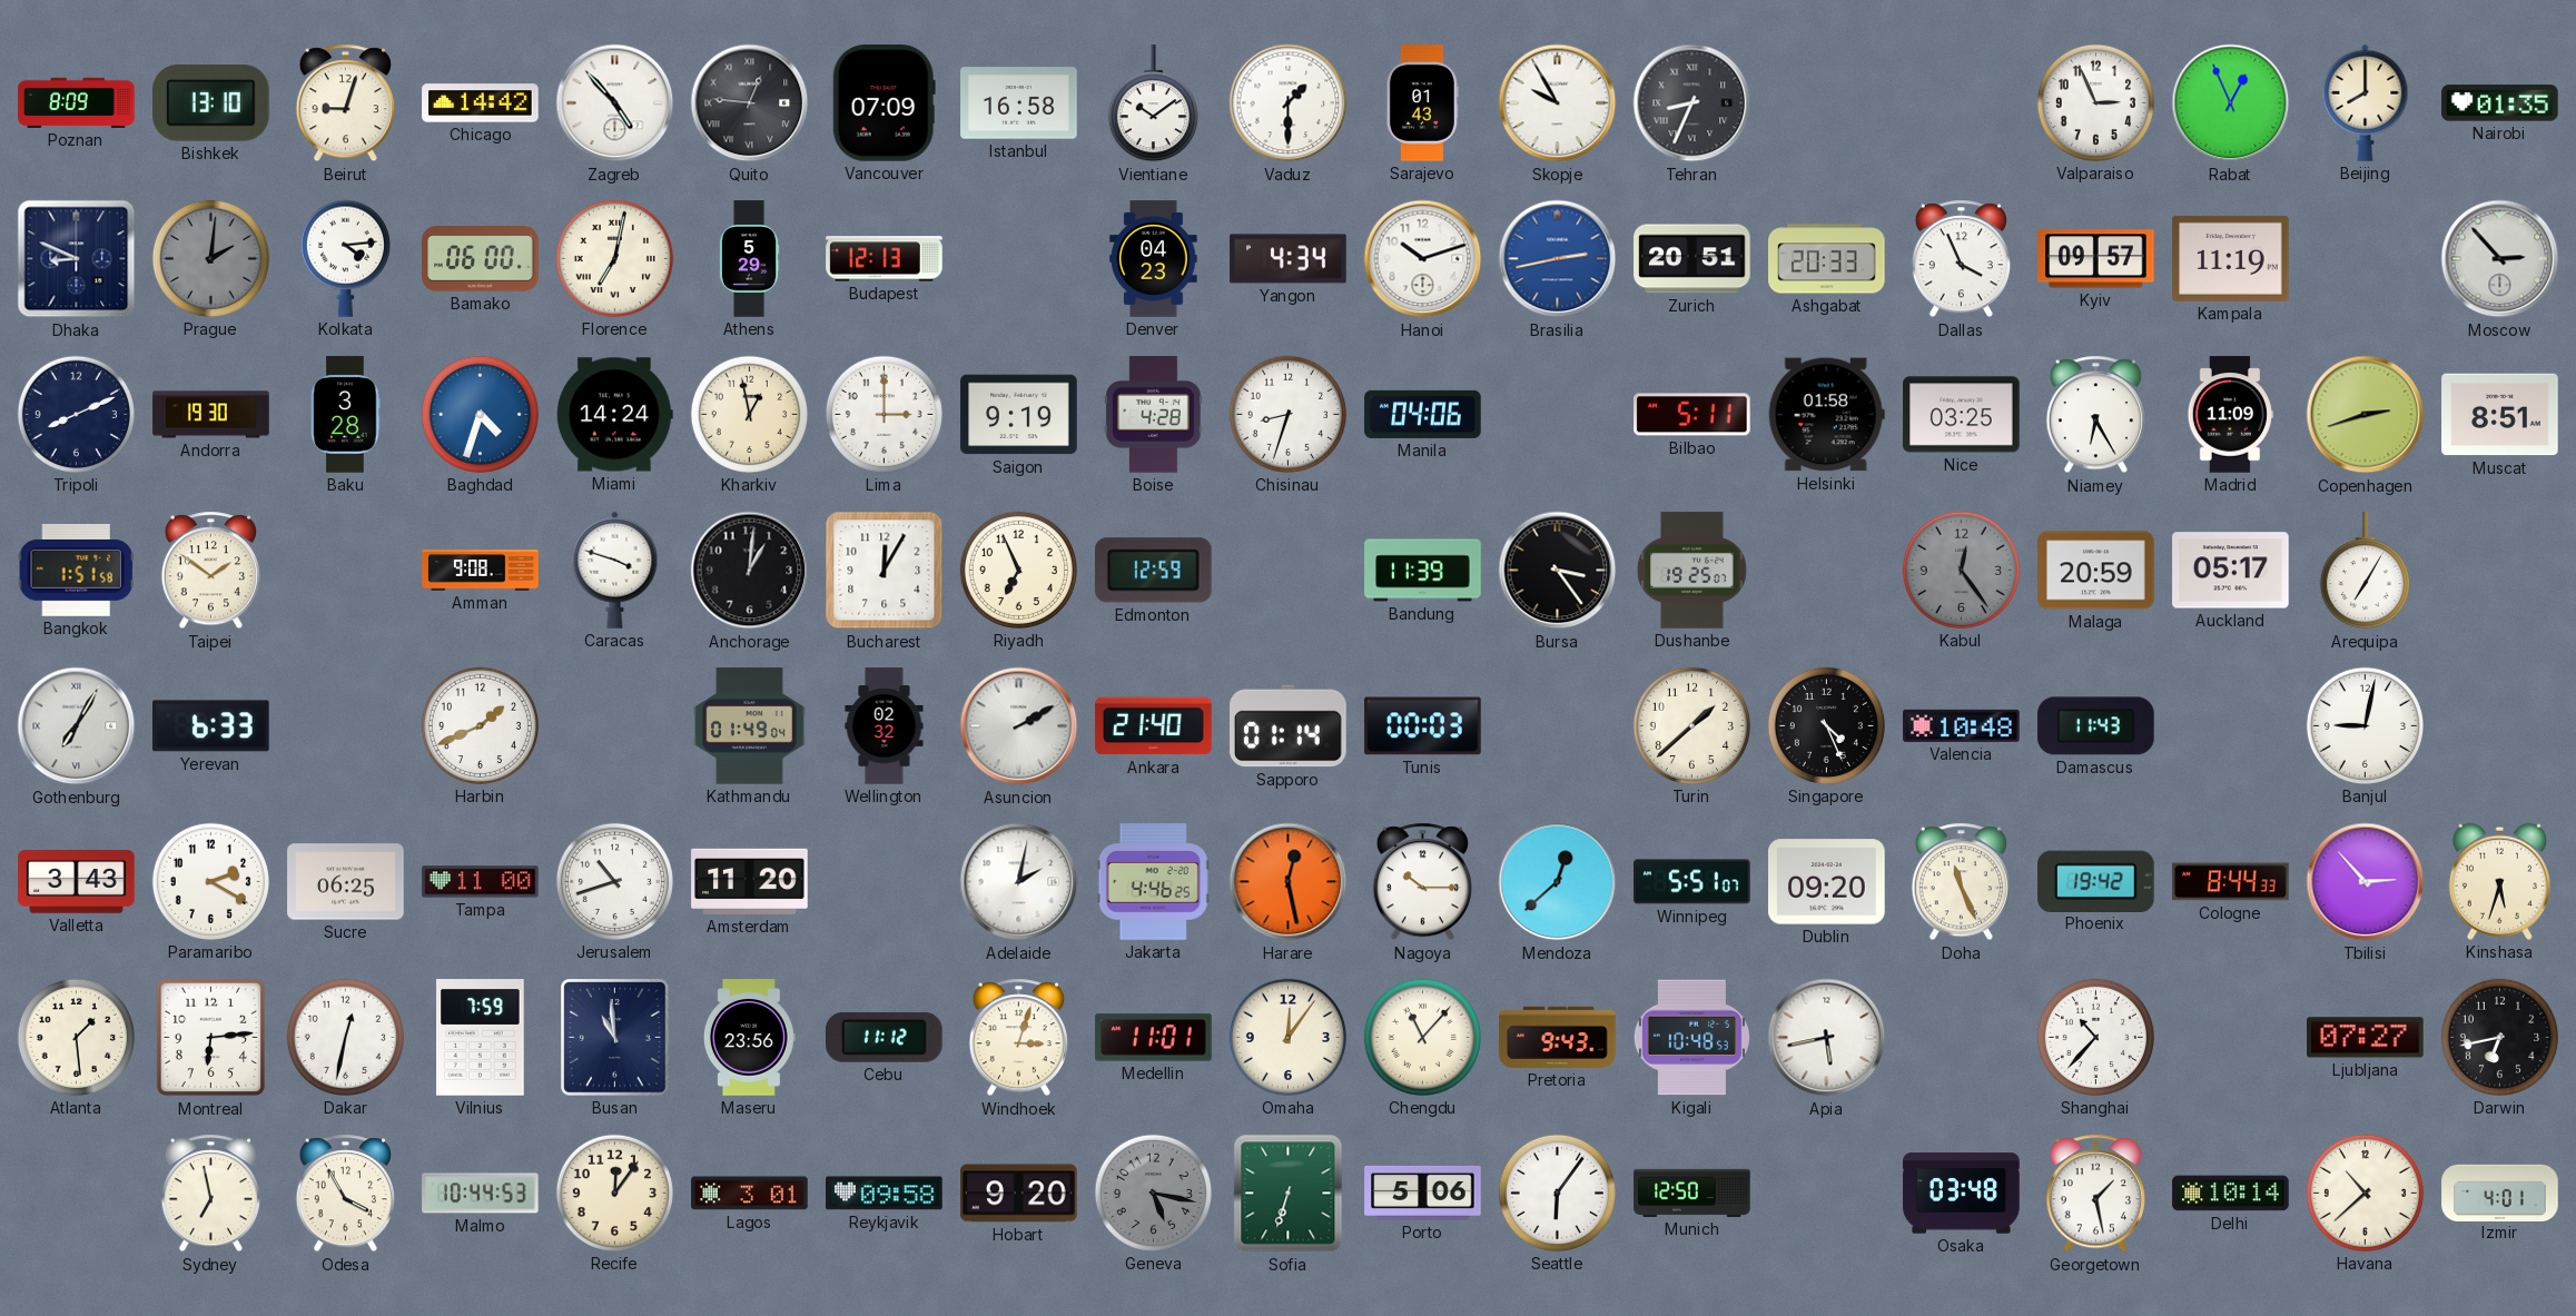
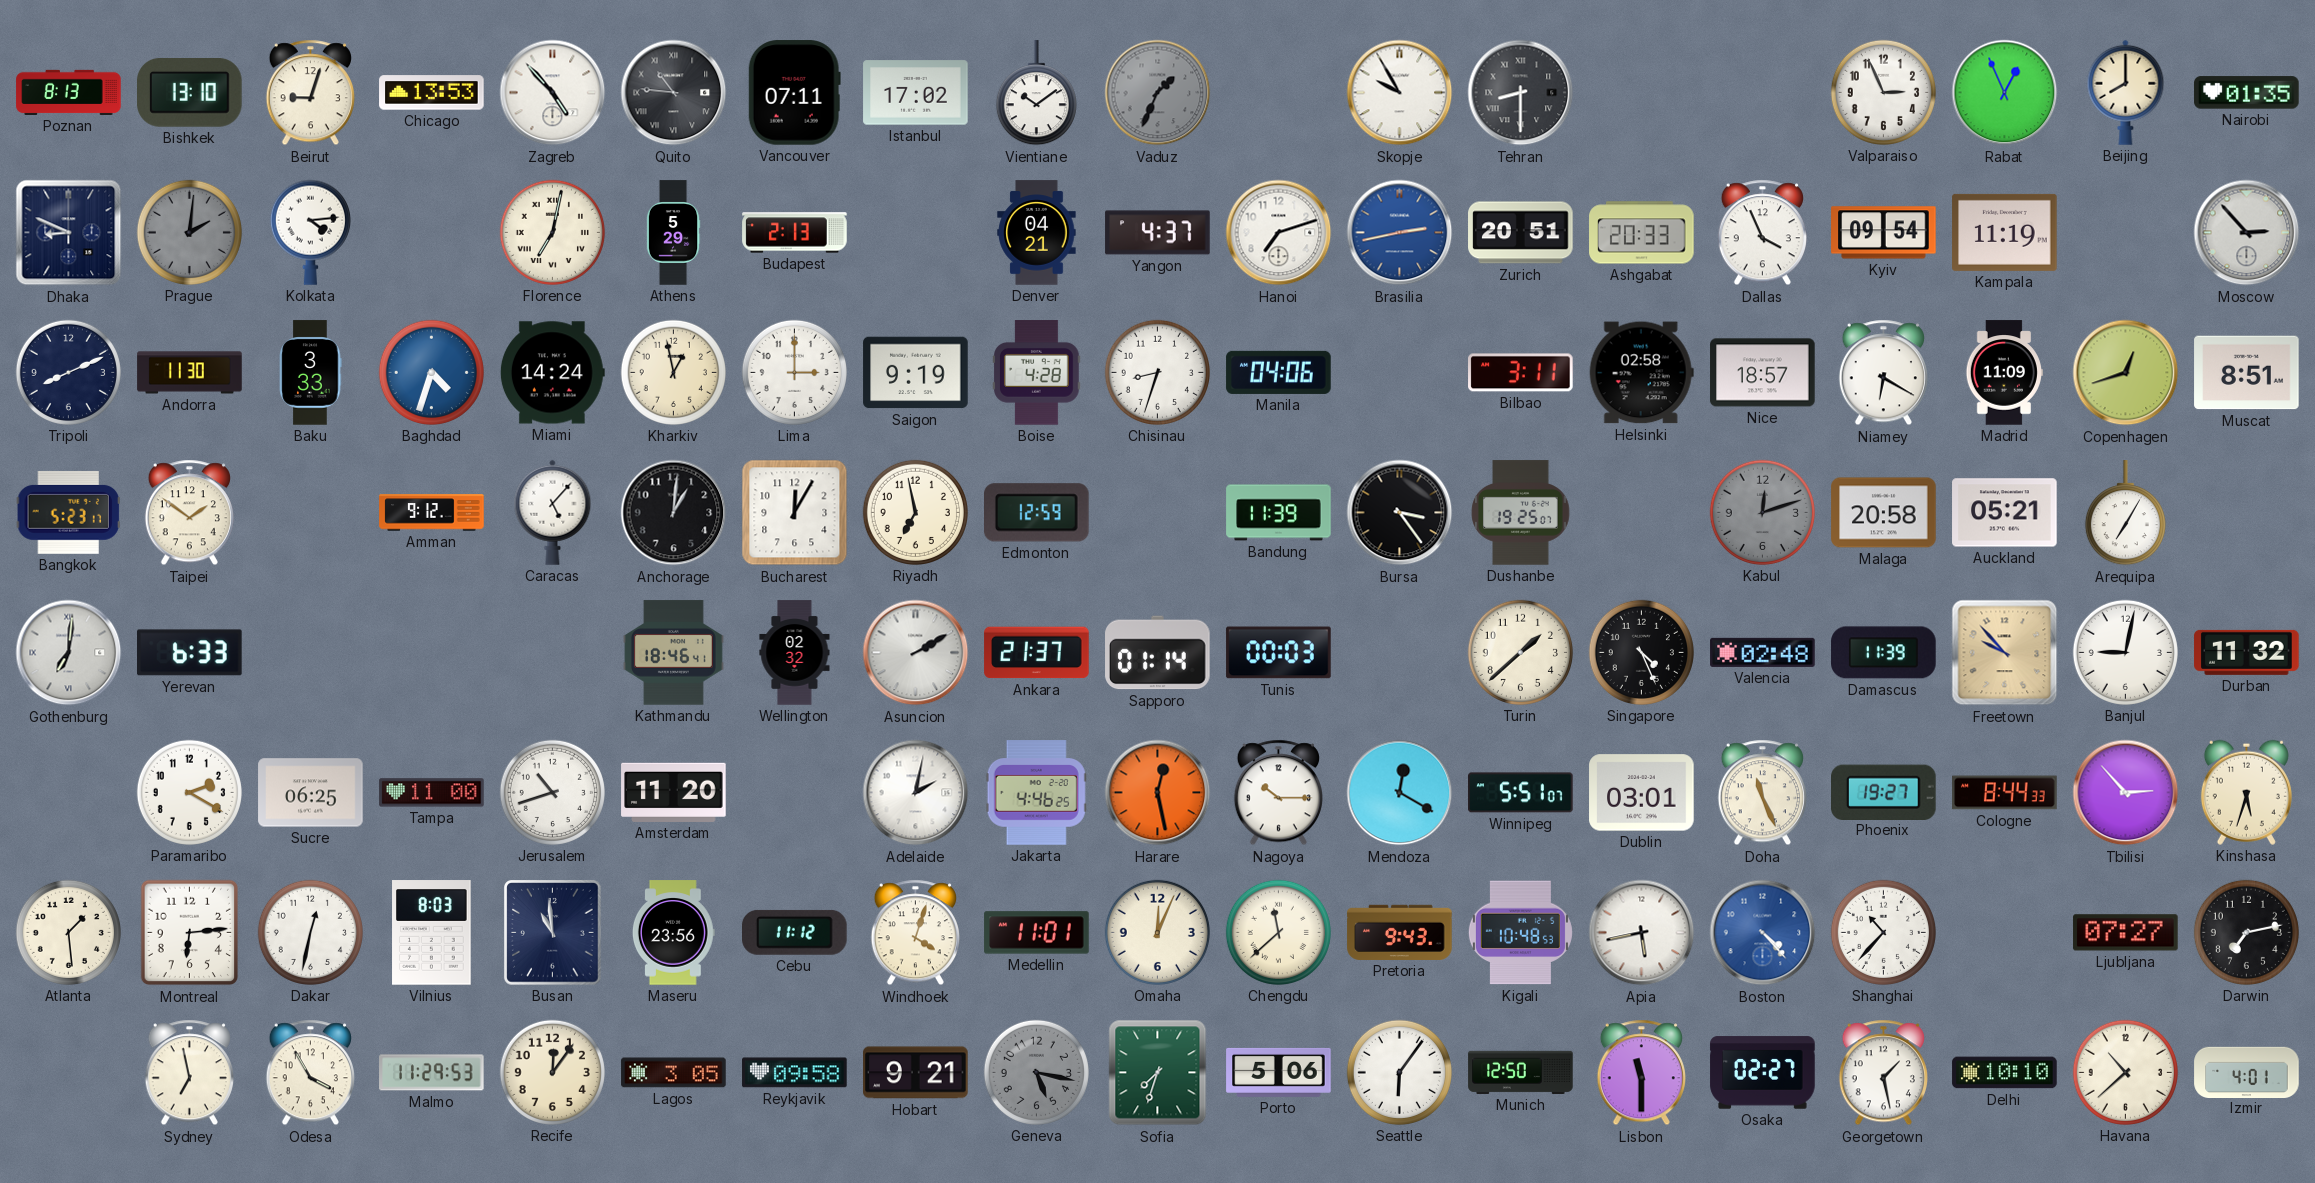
Poznan: 8:09 -> 8:13 (69, 92)
Chicago: 14:42 -> 13:53 (432, 93)
Quito: 12:46 -> 10:46 (674, 93)
Vancouver: 07:09 -> 07:11 (794, 93)
Istanbul: 16:58 -> 17:02 (916, 93)
Vaduz: 1:30 -> 1:34 (1158, 93)
Vaduz dial: white -> grey (1158, 93)
Sarajevo: 01:43 -> none (1422, 103)
Tehran: 8:34 -> 8:30 (1521, 93)
Bamako: 06:00 -> none (481, 259)
Budapest: 12:13 -> 2:13 (795, 233)
Denver: 04:23 -> 04:21 (1037, 233)
Yangon: 4:34 -> 4:37 (1158, 233)
Hanoi: 10:12 -> 7:12 (1279, 233)
Kyiv: 09:57 -> 09:54 (1884, 233)
Andorra: 19:30 -> 11:30 (190, 373)
Baku: 3:28 -> 3:33 (311, 373)
Bilbao: 5:11 -> 3:11 (1521, 373)
Helsinki: 01:58 -> 02:58 (1641, 373)
Nice: 03:25 -> 18:57 (1763, 373)
Niamey: 6:25 -> 6:20 (1883, 373)
Copenhagen: 2:42 -> 12:42 (2126, 373)
Bangkok: 1:51 -> 5:23 (68, 513)
Amman: 9:08 -> 9:12 (432, 513)
Caracas: 3:48 -> 5:07 (553, 512)
Riyadh: 6:56 -> 6:58 (915, 512)
Kabul: 12:24 -> 12:12 (1762, 512)
Malaga: 20:59 -> 20:58 (1884, 513)
Auckland: 05:17 -> 05:21 (2005, 513)
Gothenburg: 7:05 -> 7:01 (69, 653)
Harbin: 1:41 -> none (480, 725)
Kathmandu: 01:49 -> 18:46 (673, 653)
Ankara: 21:40 -> 21:37 (1037, 653)
Valencia: 10:48 -> 02:48 (1763, 652)
Damascus: 11:43 -> 11:39 (1884, 653)
Freetown: none -> 9:53 (2005, 653)
Durban: none -> 11:32 (2247, 652)
Valletta: 3:43 -> none (77, 882)
Mendoza: 12:38 -> 12:20 (1400, 793)
Dublin: 09:20 -> 03:01 (1642, 793)
Phoenix: 19:42 -> 19:27 (1884, 792)
Vilnius: 7:59 -> 8:03 (432, 933)
Windhoek: 3:03 -> 4:03 (915, 933)
Omaha: 12:06 -> 12:04 (1157, 932)
Chengdu: 11:07 -> 11:38 (1278, 932)
Boston: none -> 4:23 (1763, 933)
Darwin: 6:43 -> 7:13 (2246, 932)
Malmo: 10:44 -> 11:29 (432, 1073)
Lagos: 3:01 -> 3:05 (674, 1073)
Hobart: 9:20 -> 9:21 (916, 1073)
Sofia: 6:33 -> 7:33 (1158, 1073)
Lisbon: none -> 11:30 (1641, 1073)
Osaka: 03:48 -> 02:27 (1763, 1073)
Delhi: 10:14 -> 10:10 (2005, 1073)
